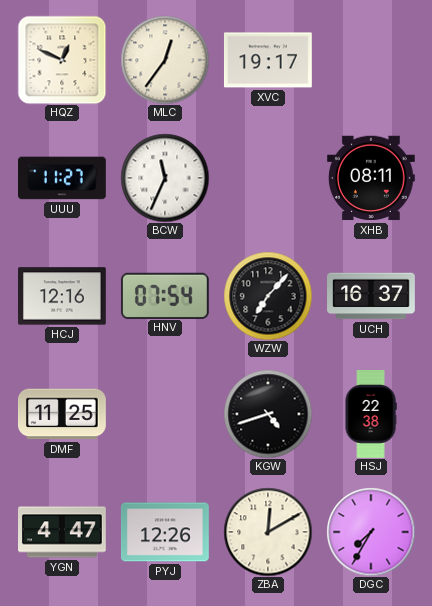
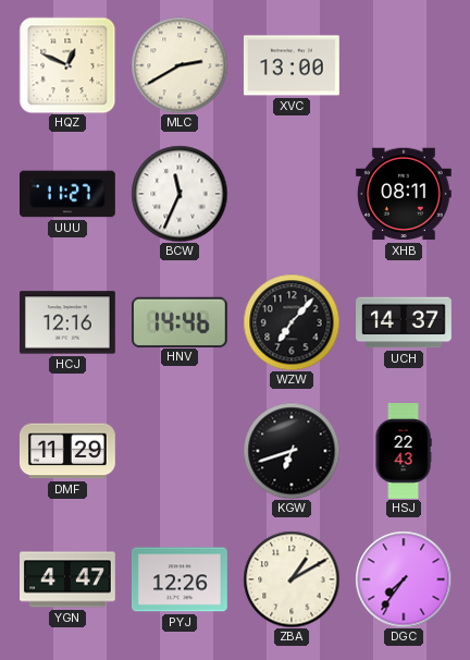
MLC: 12:36 -> 2:40 (180, 65)
XVC: 19:17 -> 13:00 (292, 65)
HNV: 07:54 -> 14:46 (180, 321)
UCH: 16:37 -> 14:37 (405, 322)
DMF: 11:25 -> 11:29 (69, 451)
KGW: 4:42 -> 6:42 (292, 451)
HSJ: 22:38 -> 22:43 (404, 452)
ZBA: 12:10 -> 1:10 (292, 579)
DGC: 7:35 -> 7:36 (404, 579)
